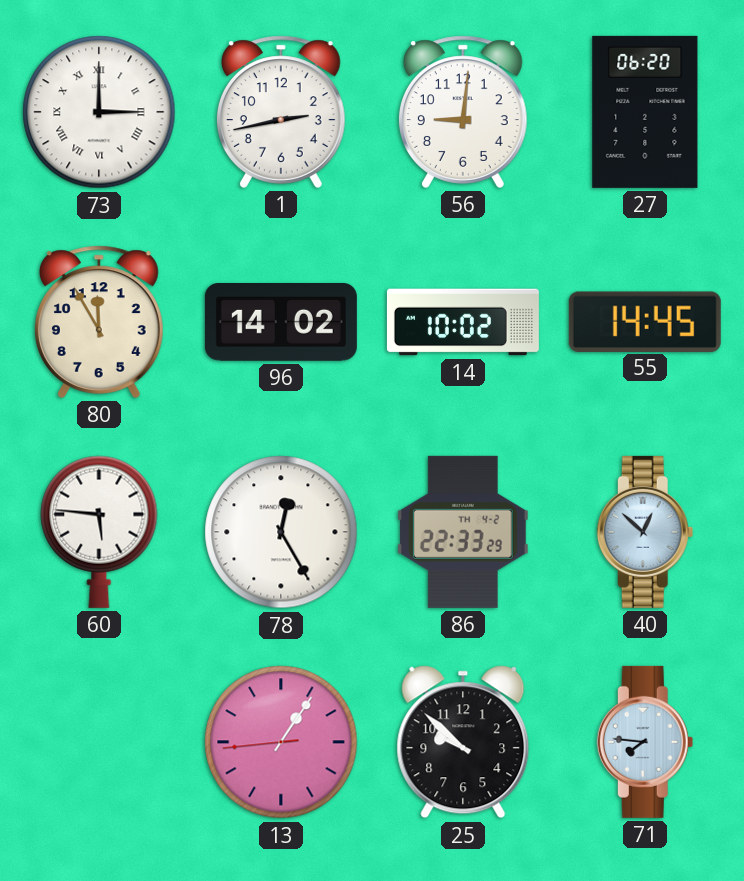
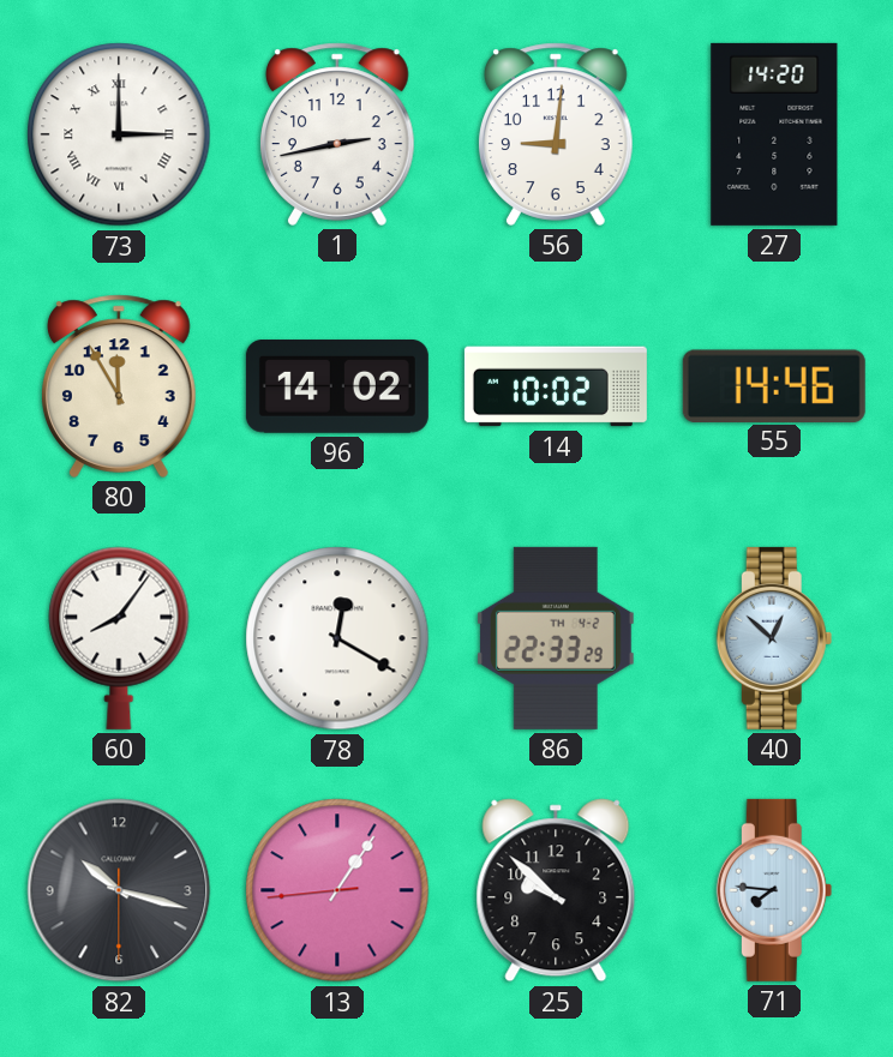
27: 06:20 -> 14:20 (774, 134)
55: 14:45 -> 14:46 (774, 385)
60: 5:46 -> 8:06 (119, 638)
78: 12:25 -> 12:20 (337, 638)
82: none -> 10:17 (119, 890)
